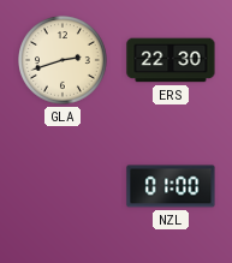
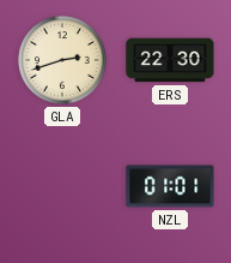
NZL: 01:00 -> 01:01 (170, 186)
